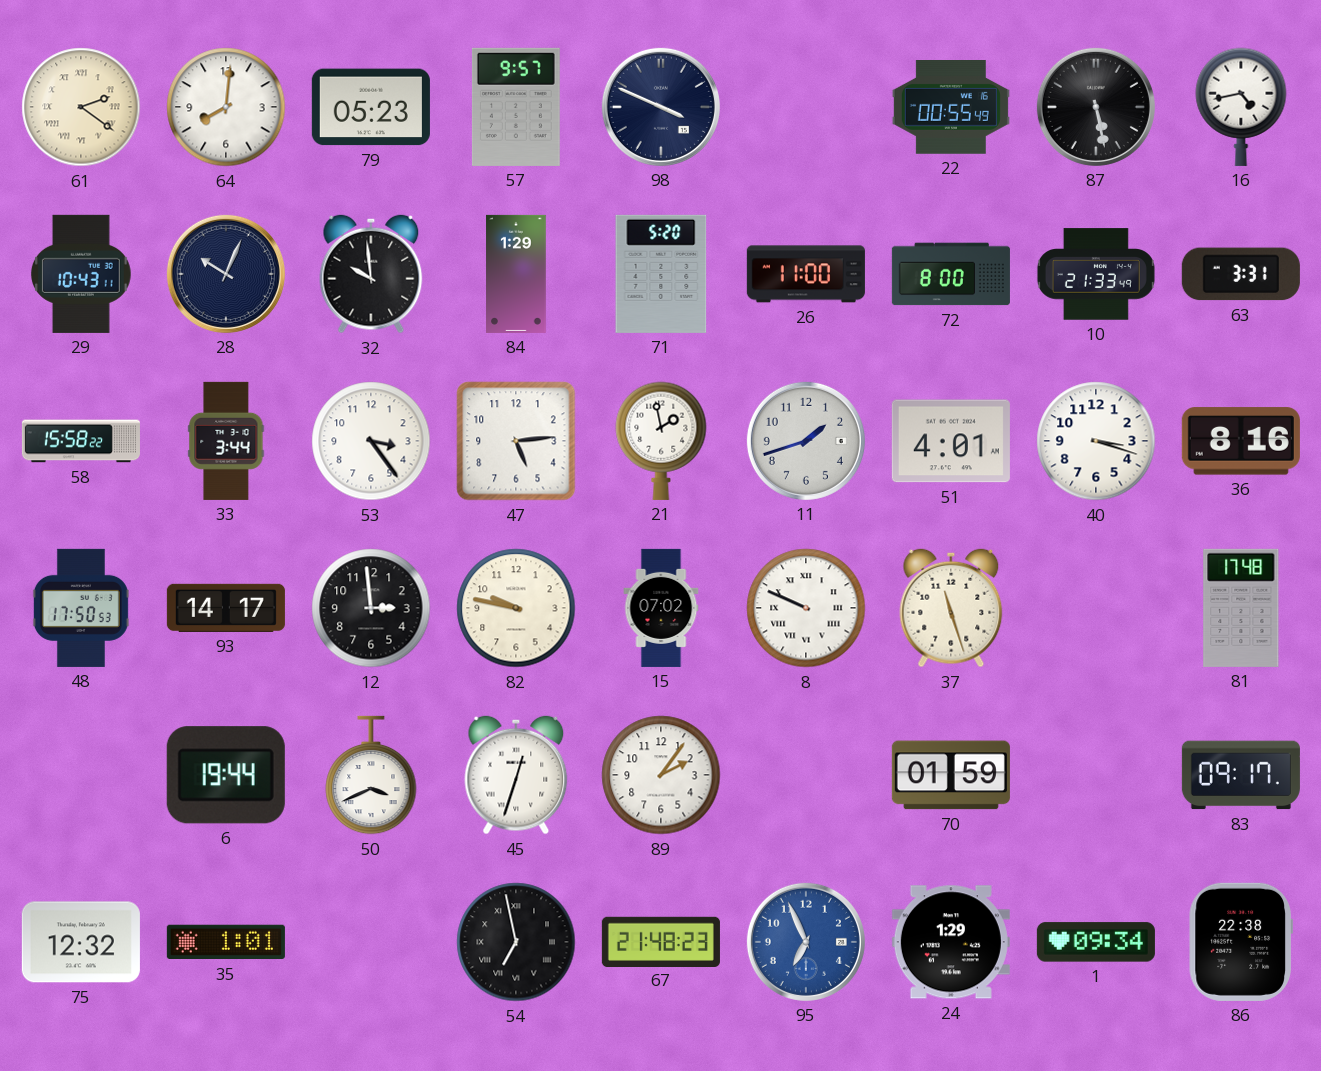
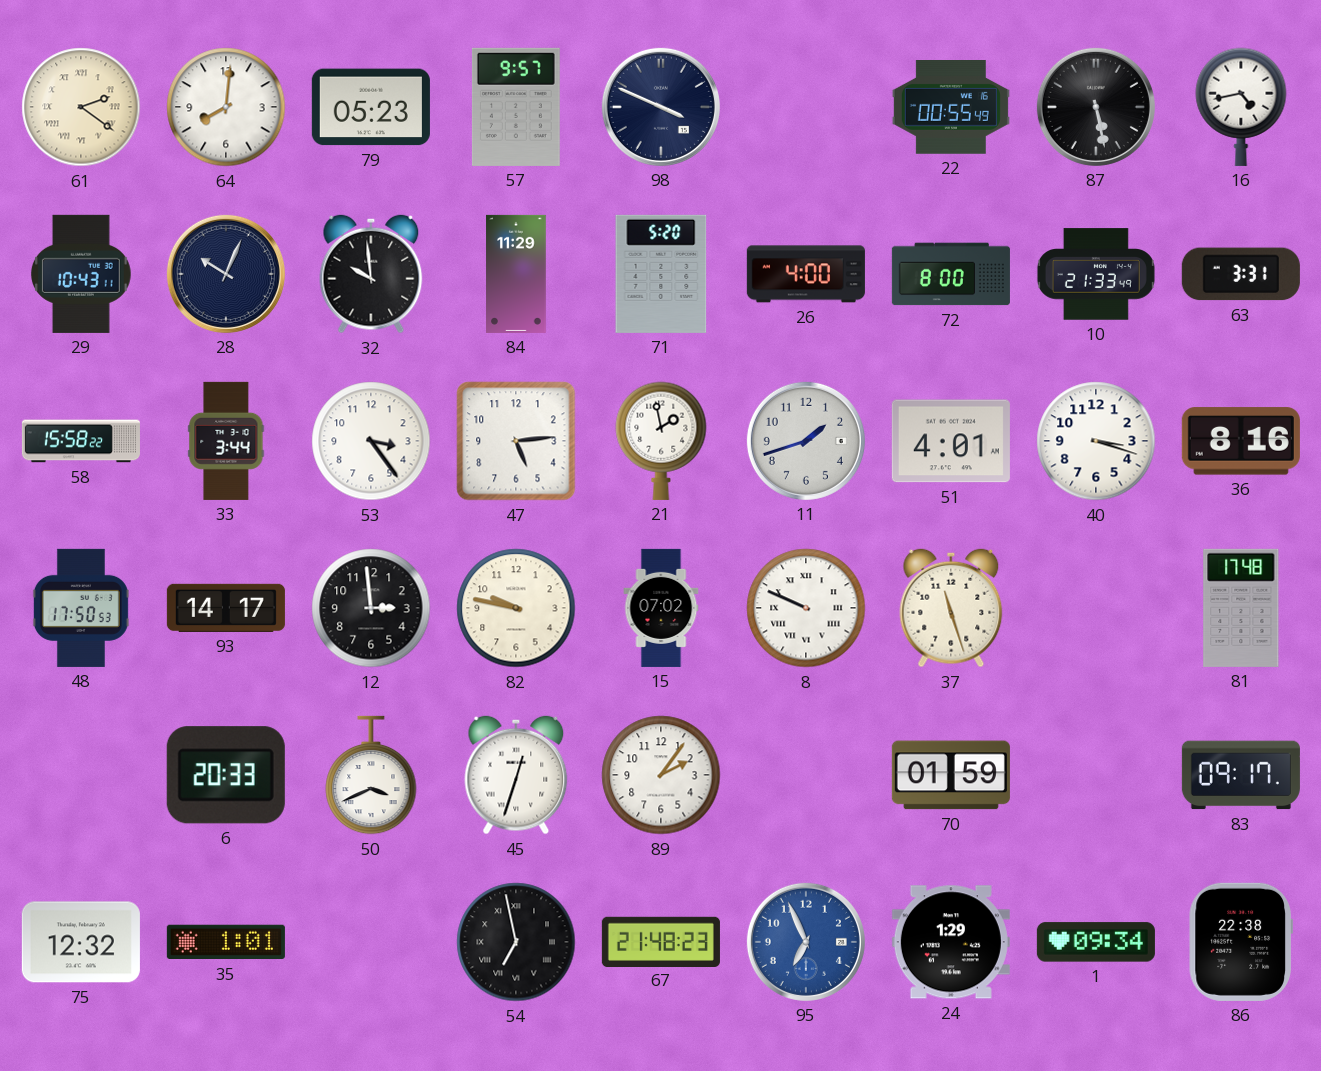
84: 1:29 -> 11:29 (516, 274)
26: 11:00 -> 4:00 (806, 274)
6: 19:44 -> 20:33 (226, 775)
